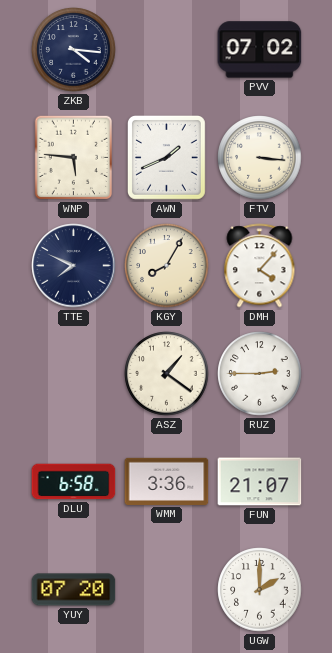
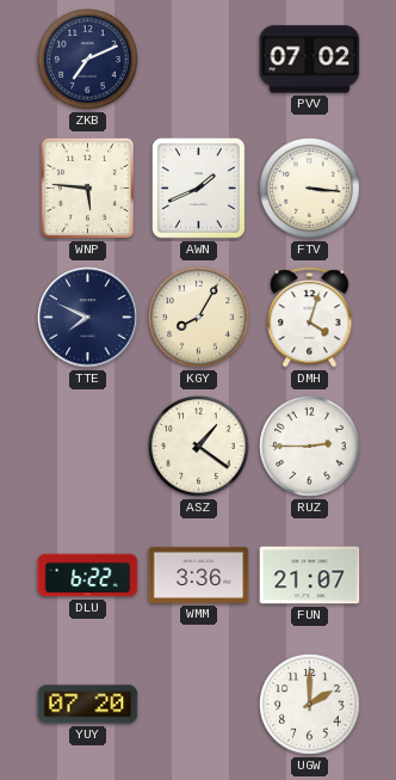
ZKB: 4:16 -> 7:11 (88, 60)
DMH: 4:07 -> 4:03 (310, 318)
DLU: 6:58 -> 6:22 (88, 576)
